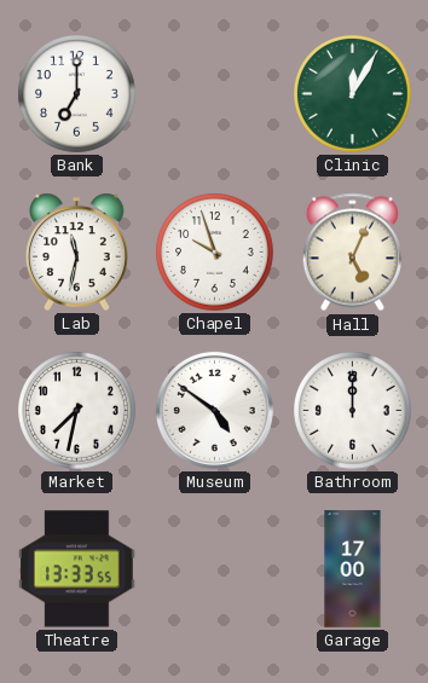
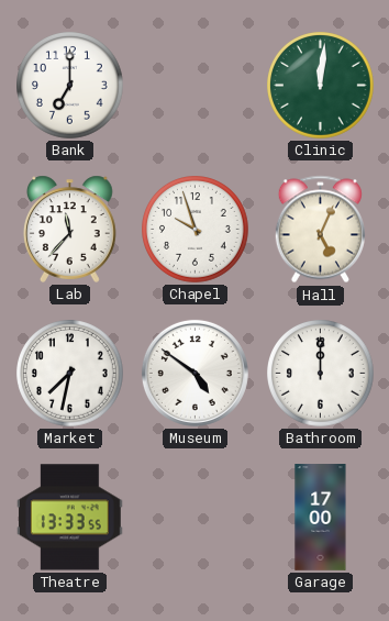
Clinic: 12:05 -> 12:01 (321, 86)
Lab: 11:32 -> 11:37 (69, 229)
